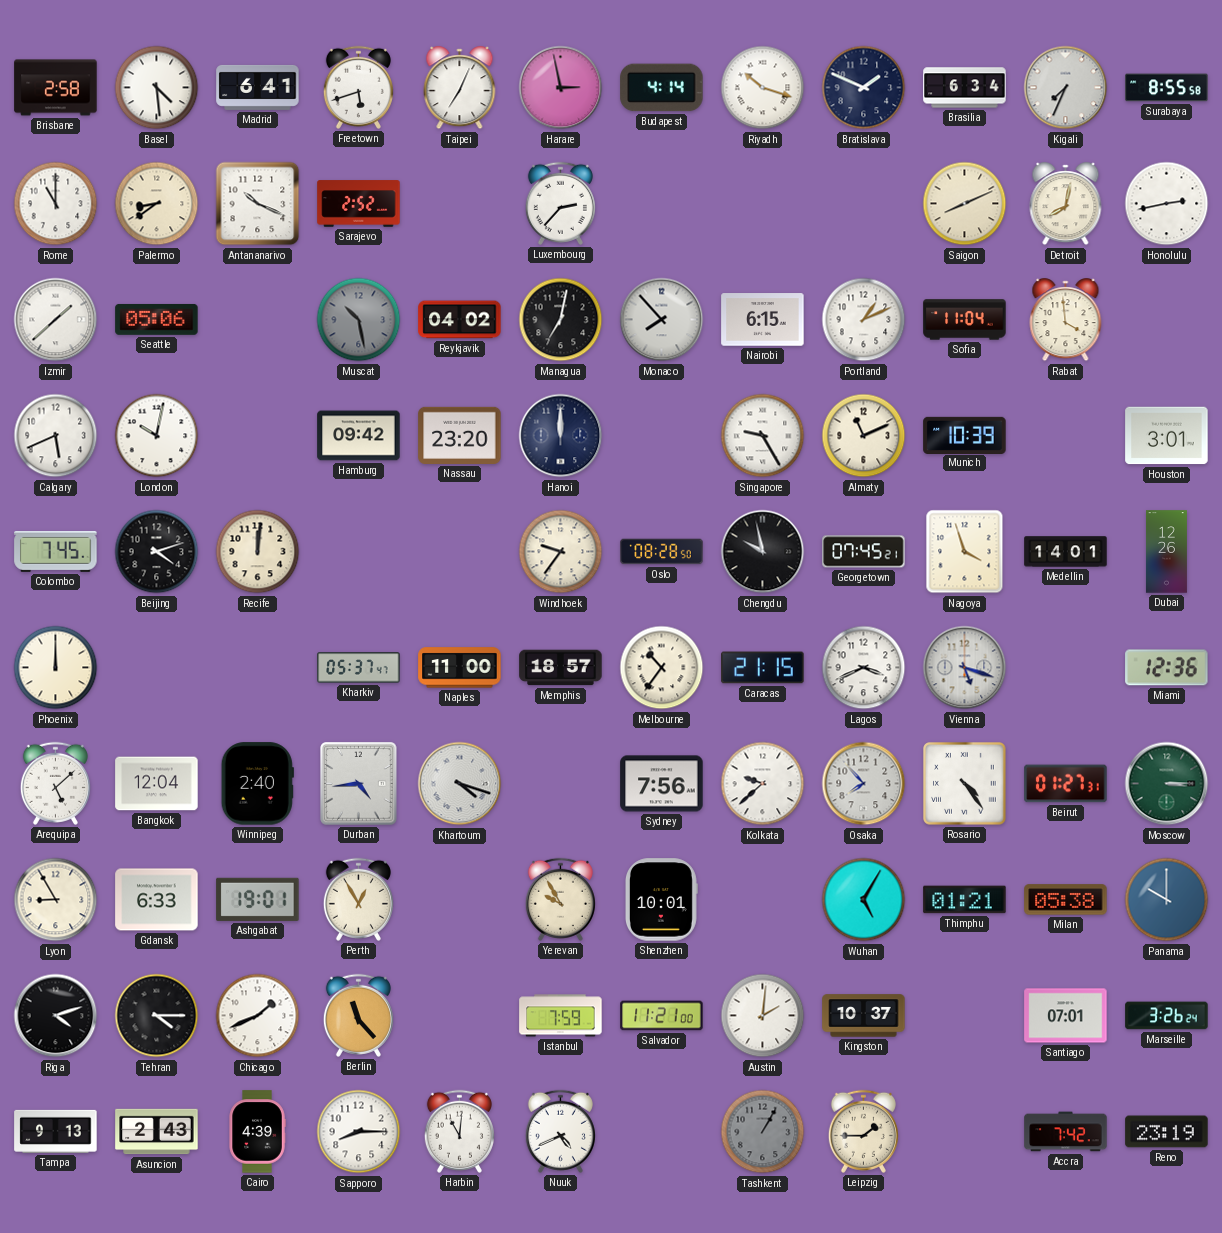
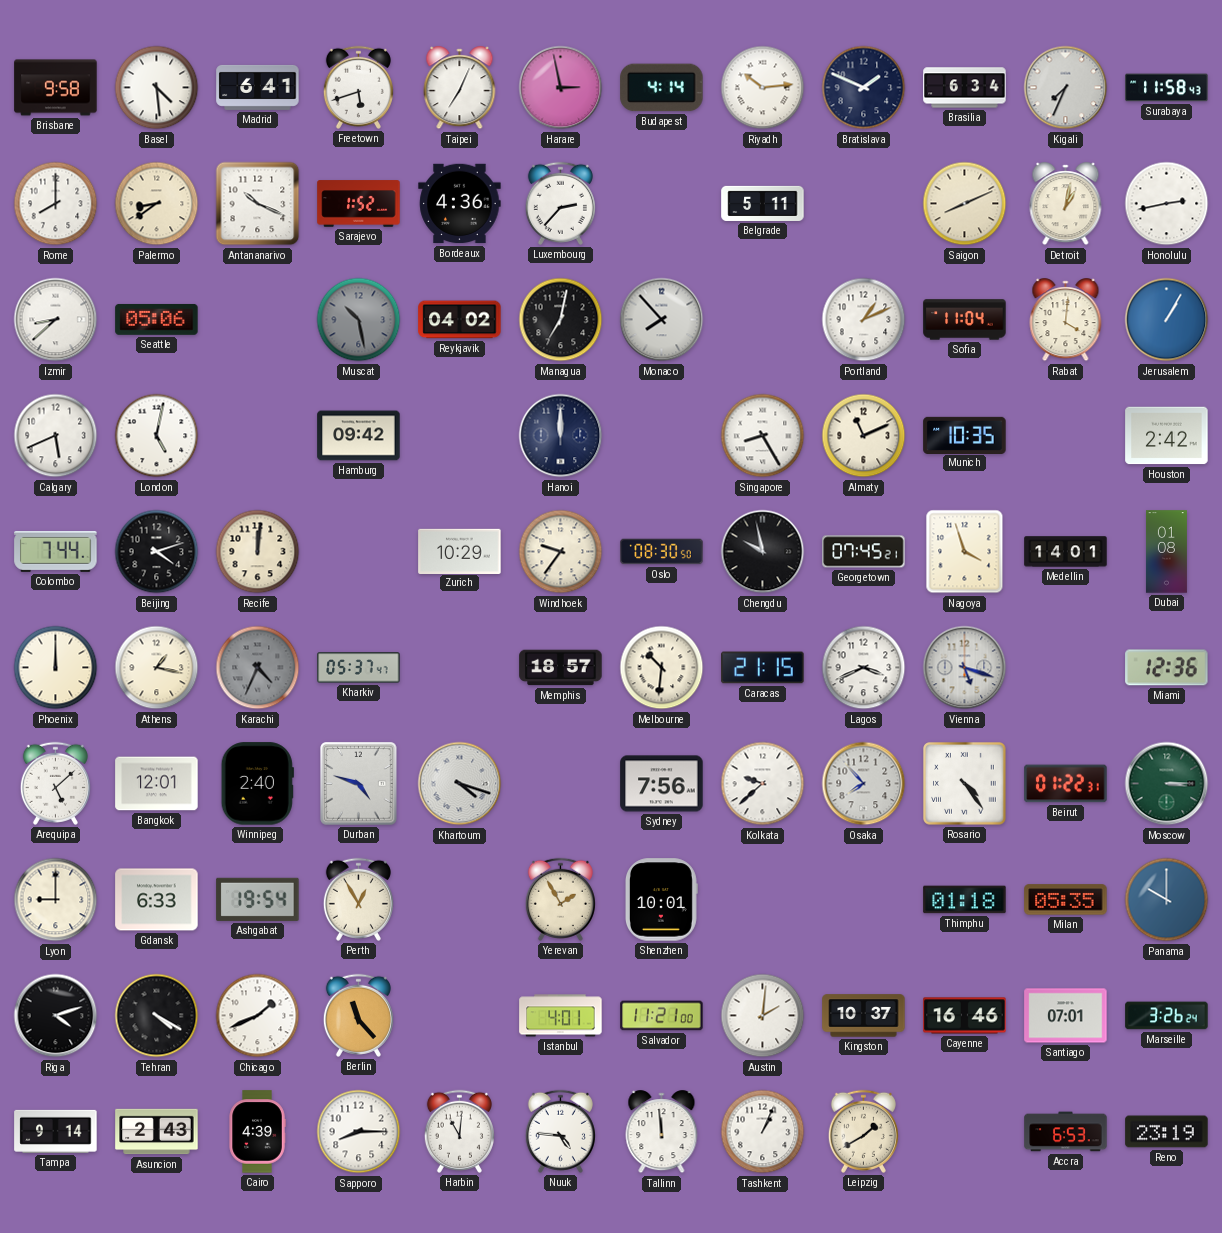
Brisbane: 2:58 -> 9:58 (56, 88)
Riyadh: 10:18 -> 10:14 (763, 88)
Surabaya: 8:55 -> 11:58 (1167, 88)
Rome: 11:00 -> 8:00 (56, 204)
Sarajevo: 2:52 -> 1:52 (359, 204)
Bordeaux: none -> 4:36 (460, 204)
Belgrade: none -> 5:11 (763, 203)
Detroit: 8:02 -> 1:02 (1066, 204)
Izmir: 1:38 -> 8:38 (56, 320)
Nairobi: 6:15 -> none (763, 320)
Rabat: 3:59 -> 4:01 (1066, 320)
Jerusalem: none -> 1:05 (1167, 320)
London: 10:02 -> 5:02 (157, 436)
Nassau: 23:20 -> none (460, 435)
Singapore: 9:25 -> 8:25 (763, 436)
Munich: 10:39 -> 10:35 (965, 435)
Houston: 3:01 -> 2:42 (1167, 436)
Colombo: 7:45 -> 7:44 (56, 551)
Zurich: none -> 10:29 (460, 551)
Oslo: 08:28 -> 08:30 (662, 552)
Dubai: 12:26 -> 01:08 (1166, 552)
Athens: none -> 1:17 (157, 668)
Karachi: none -> 4:34 (258, 668)
Naples: 11:00 -> none (460, 668)
Melbourne: 10:36 -> 10:31 (662, 668)
Bangkok: 12:04 -> 12:01 (157, 784)
Durban: 4:44 -> 4:48 (359, 784)
Beirut: 01:27 -> 01:22 (1066, 784)
Lyon: 8:55 -> 9:00 (56, 900)
Ashgabat: 19:01 -> 19:54 (258, 899)
Yerevan: 9:55 -> 1:55 (560, 899)
Wuhan: 5:05 -> none (864, 900)
Thimphu: 01:21 -> 01:18 (965, 900)
Milan: 05:38 -> 05:35 (1066, 900)
Tehran: 4:15 -> 4:20 (157, 1016)
Istanbul: 7:59 -> 4:01 (561, 1016)
Cayenne: none -> 16:46 (965, 1016)
Tampa: 9:13 -> 9:14 (56, 1131)
Nuuk: 4:41 -> 4:46 (560, 1131)
Tallinn: none -> 11:59 (662, 1132)
Tashkent: 1:05 -> 1:04 (763, 1132)
Tashkent dial: grey -> white (763, 1132)
Leipzig: 1:45 -> 1:40 (863, 1131)
Accra: 7:42 -> 6:53 (1066, 1132)
